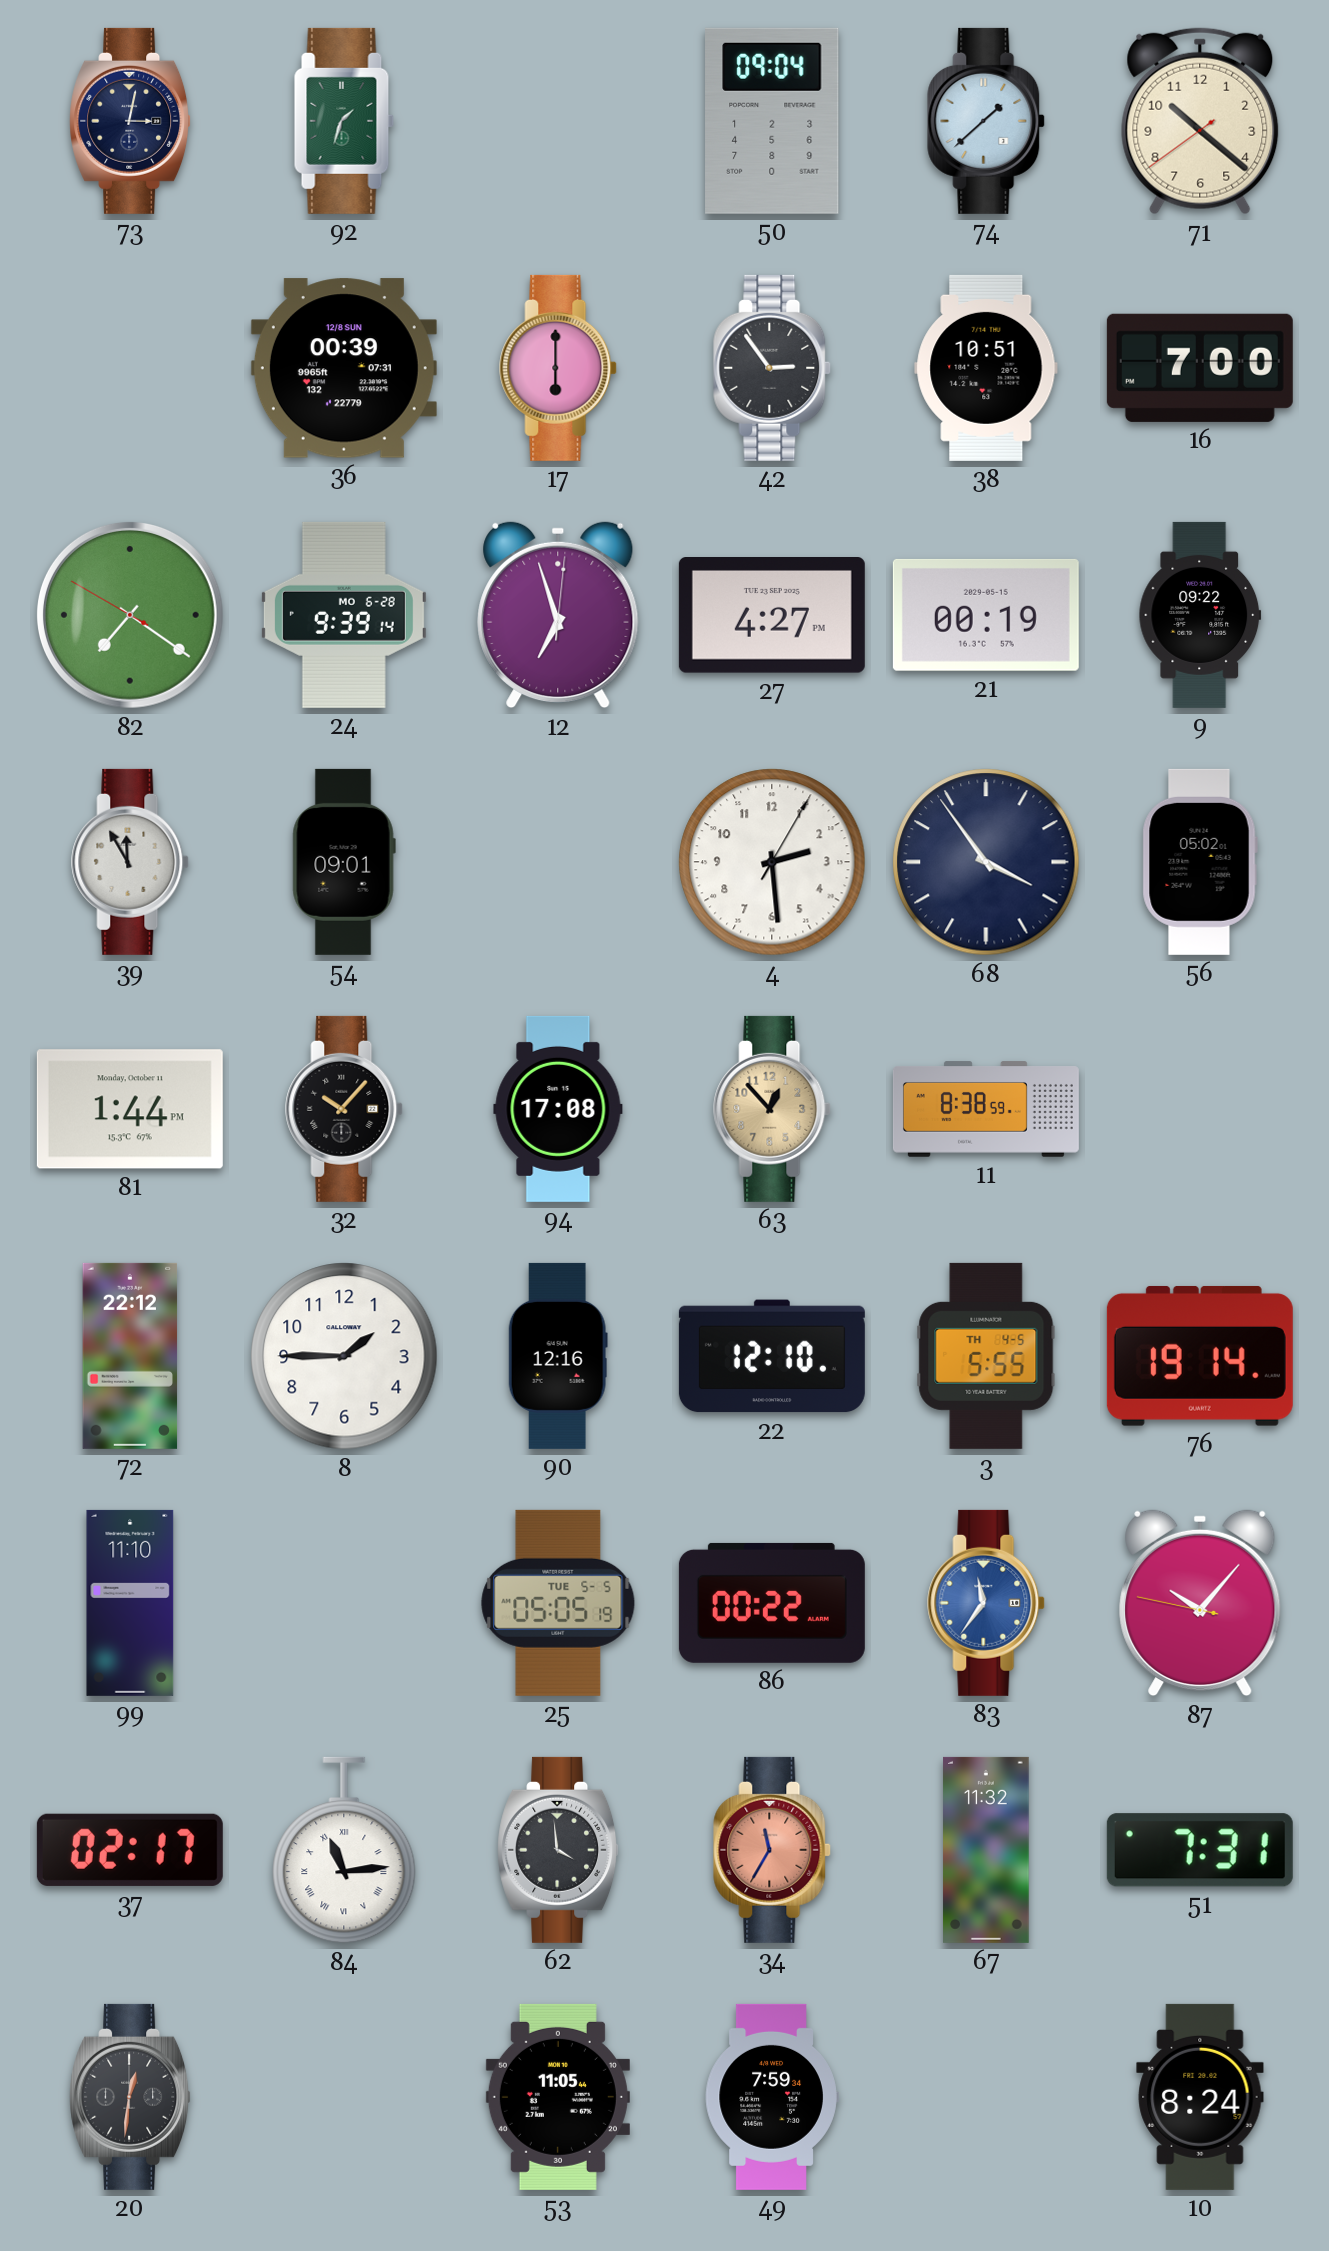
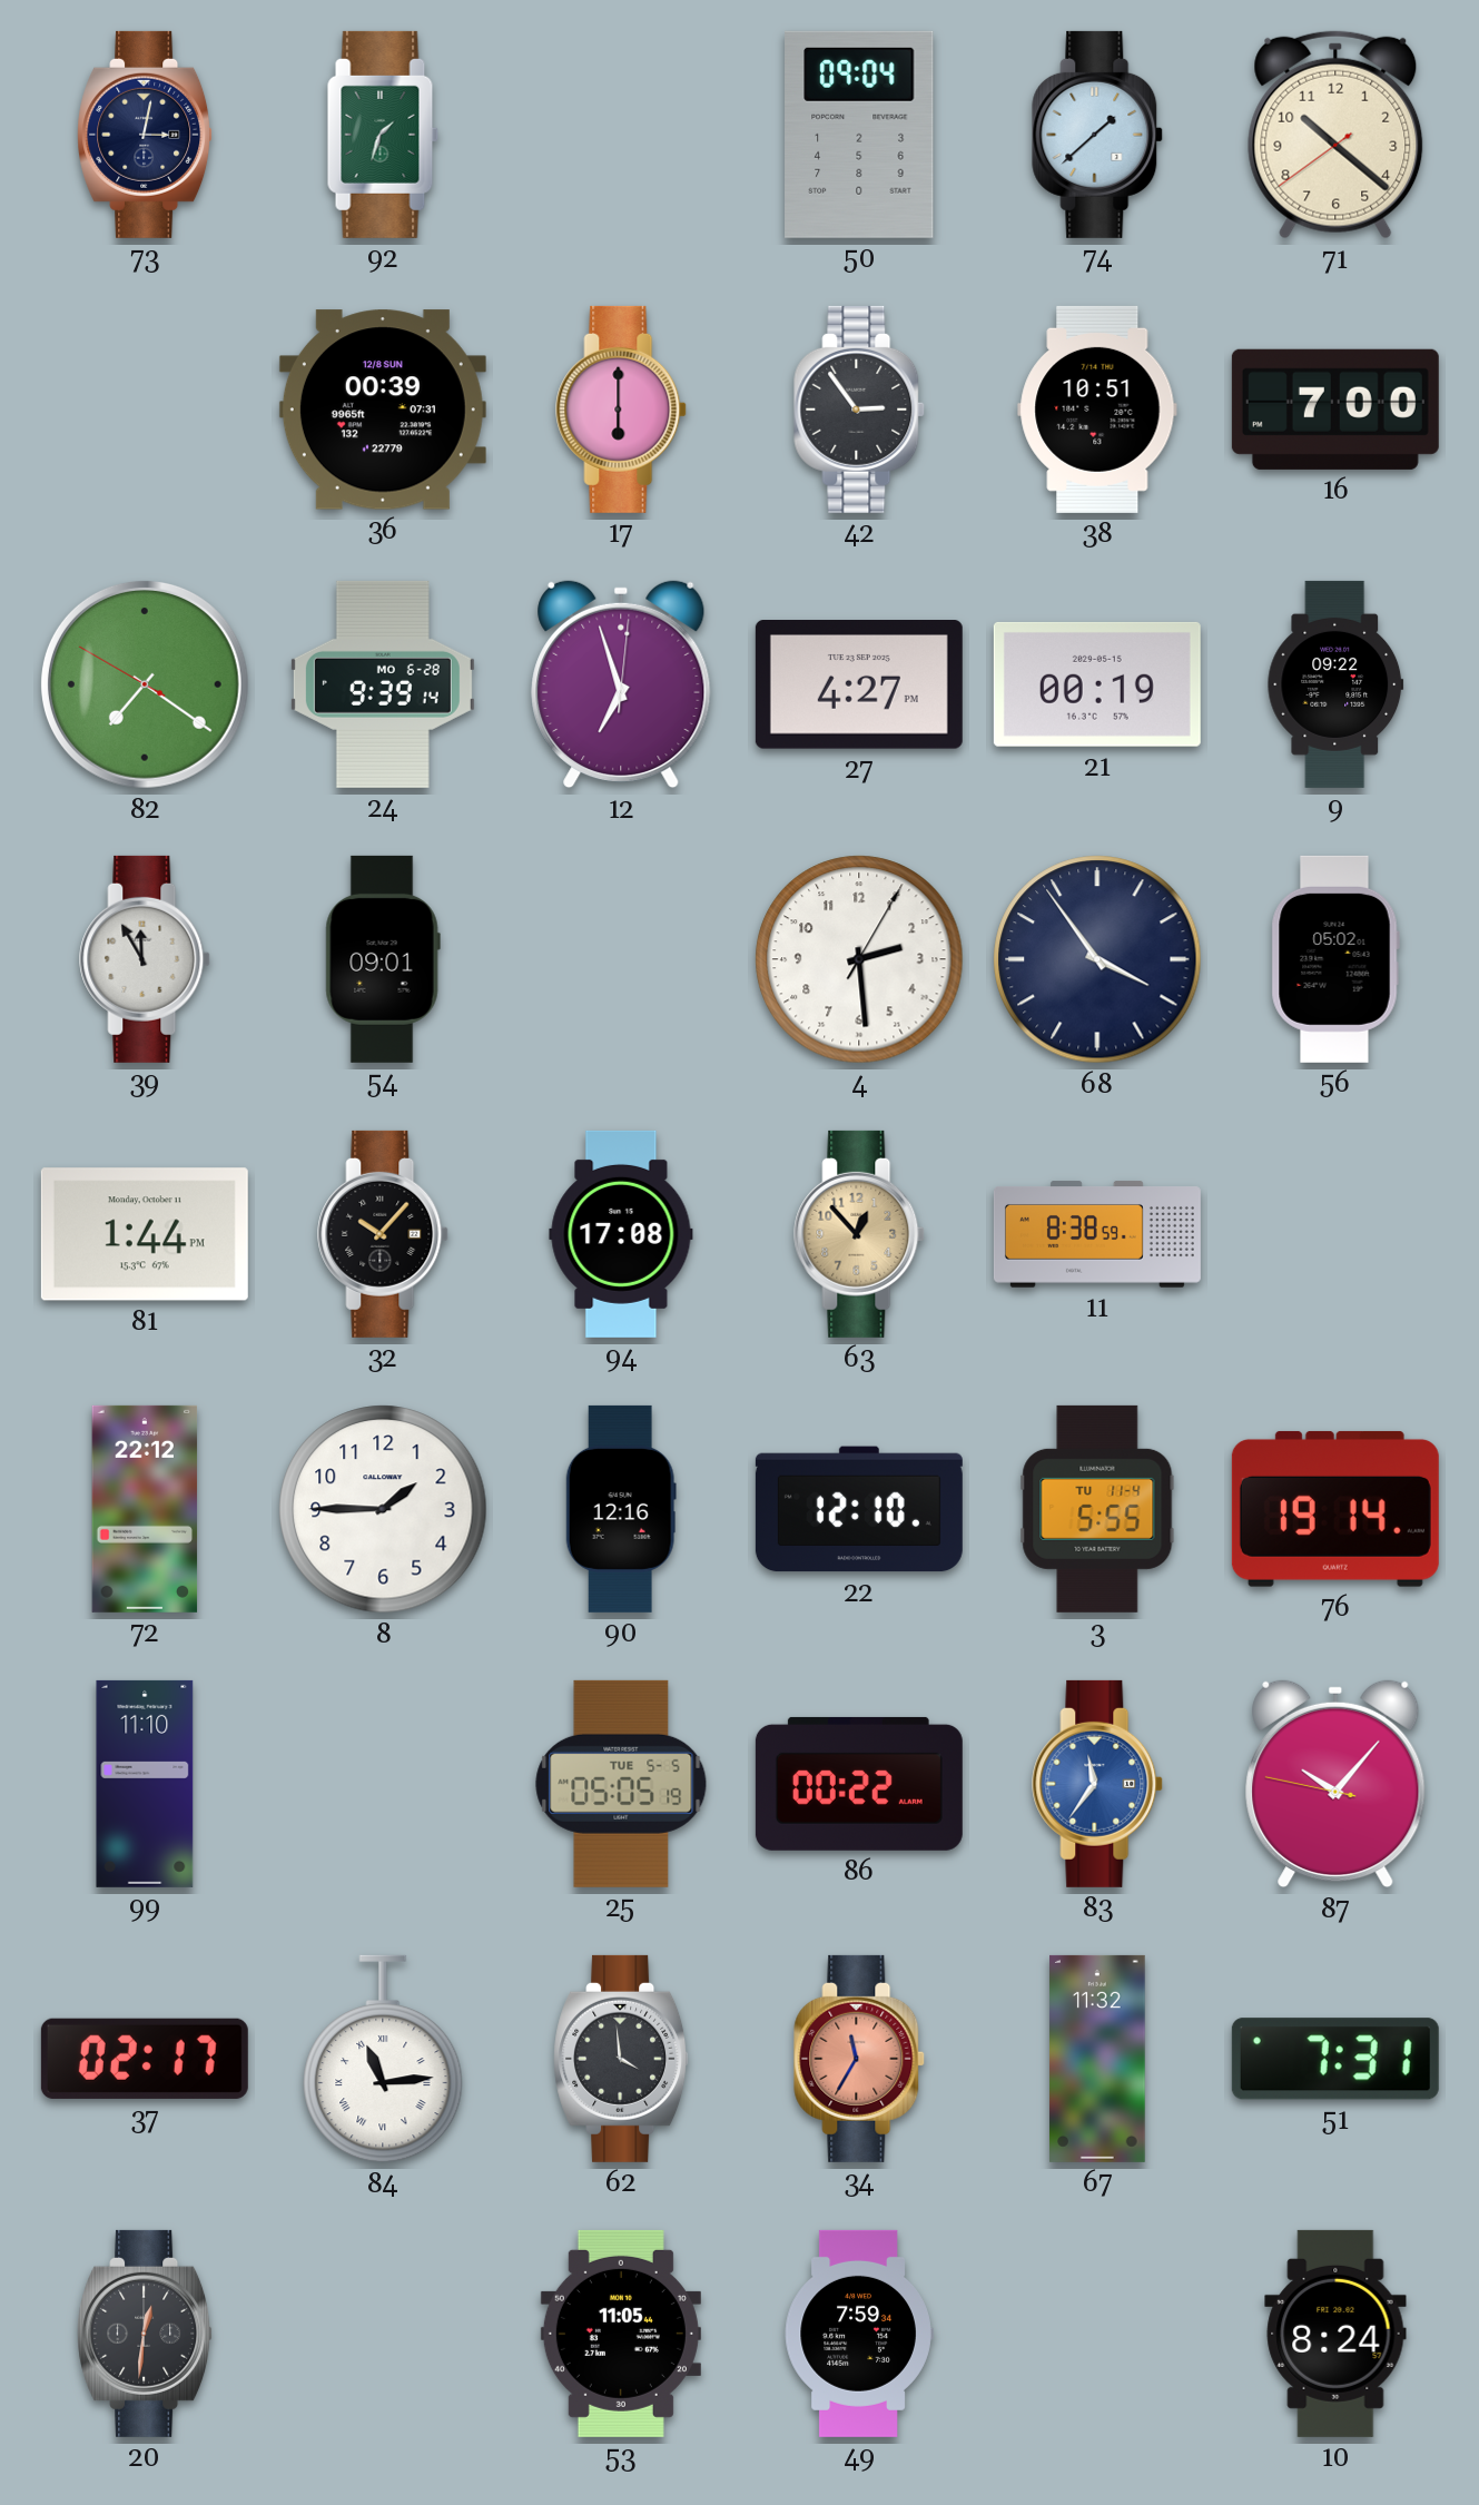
3 date: TH 4-5 -> TU 11-4 (1097, 1509)
